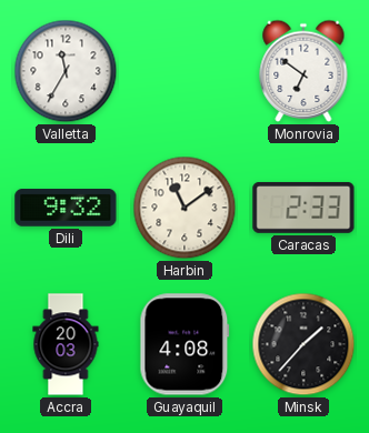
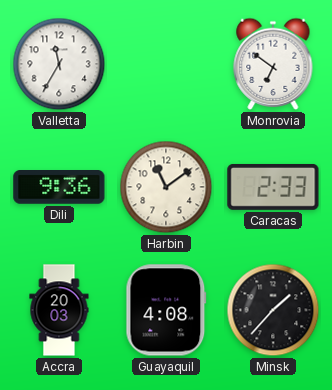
Dili: 9:32 -> 9:36 (59, 188)
